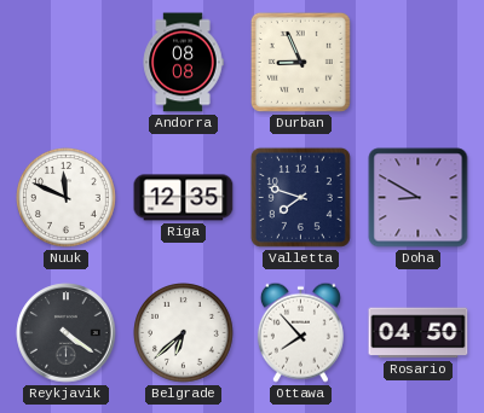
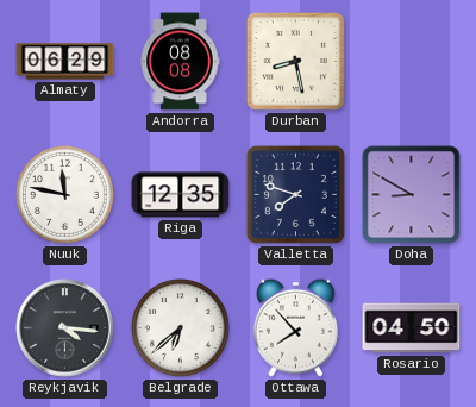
Almaty: none -> 06:29 (65, 62)
Durban: 8:56 -> 8:28 (295, 61)
Nuuk: 11:49 -> 11:47 (65, 195)
Reykjavik: 4:21 -> 4:16 (65, 328)
